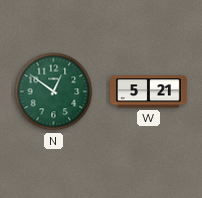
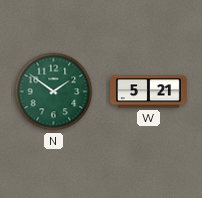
N: 12:51 -> 1:51 (54, 92)
